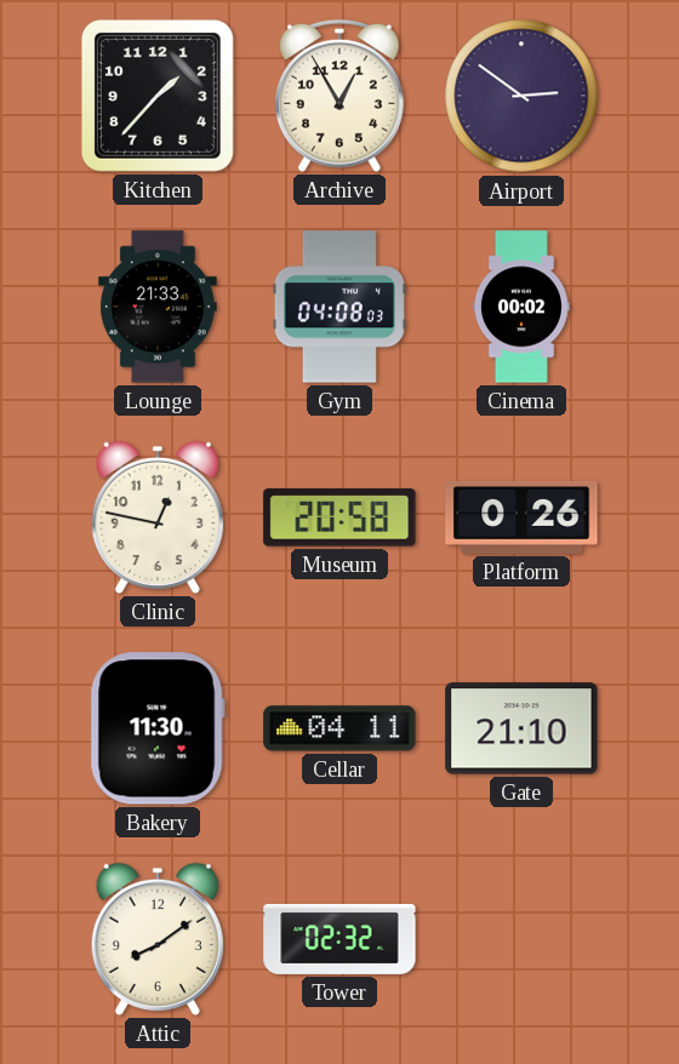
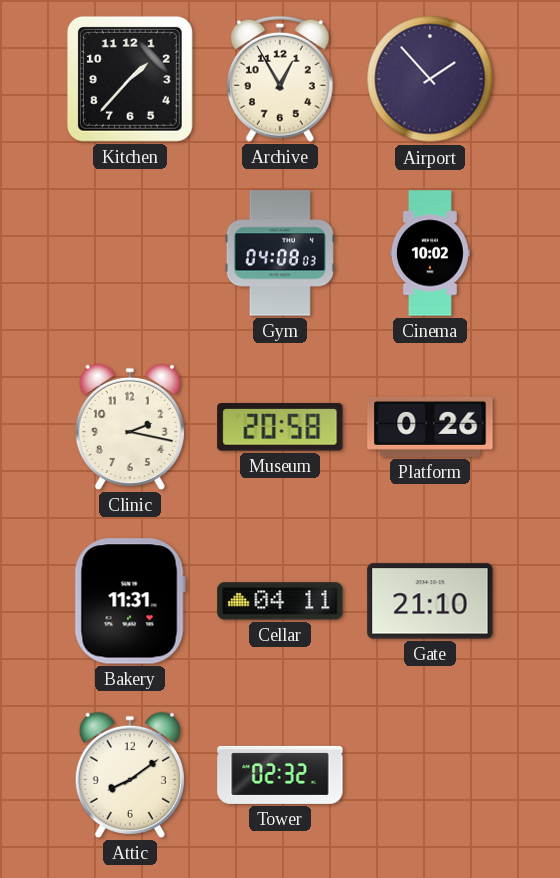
Airport: 2:51 -> 1:53 (430, 79)
Lounge: 21:33 -> none (158, 307)
Cinema: 00:02 -> 10:02 (430, 253)
Clinic: 12:47 -> 2:17 (130, 427)
Bakery: 11:30 -> 11:31 (130, 601)
